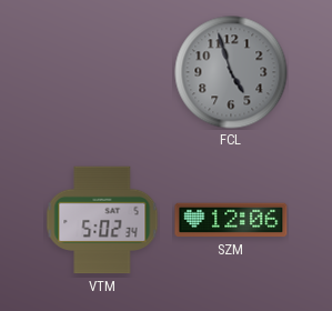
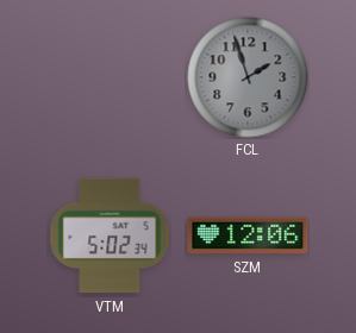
FCL: 4:57 -> 1:57 (248, 77)
